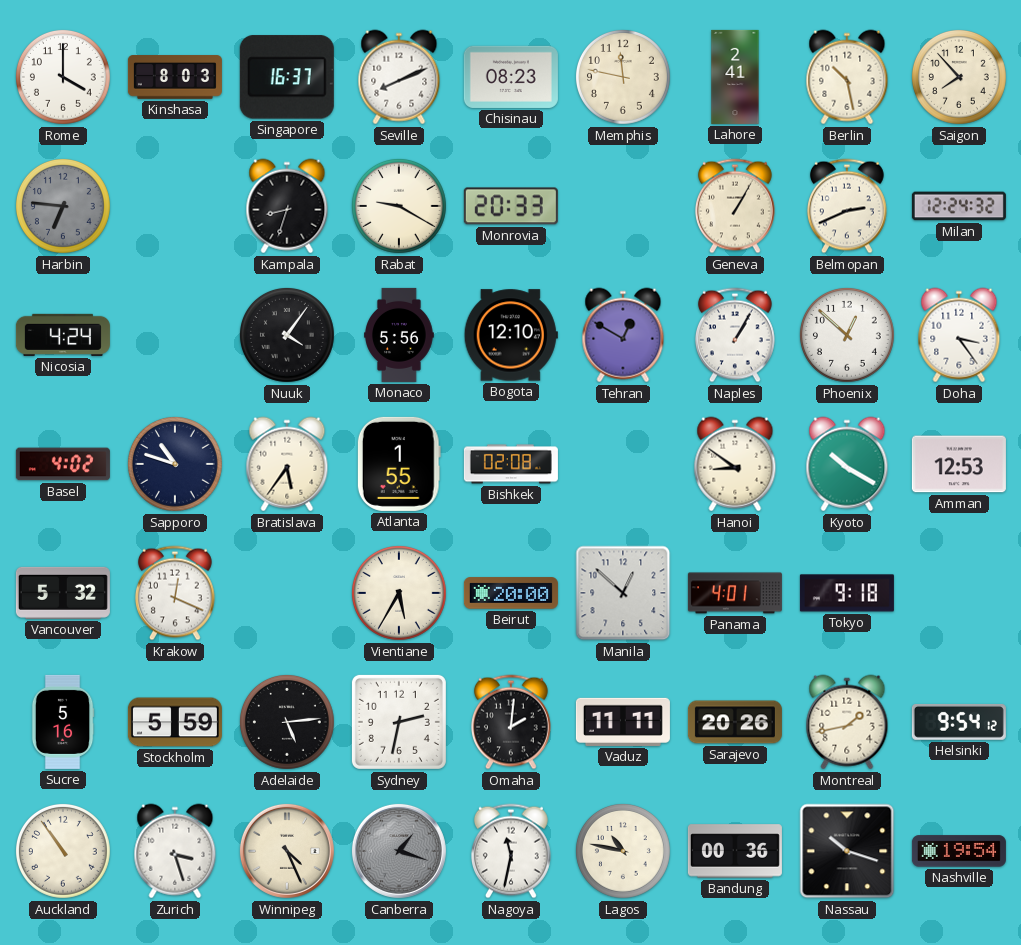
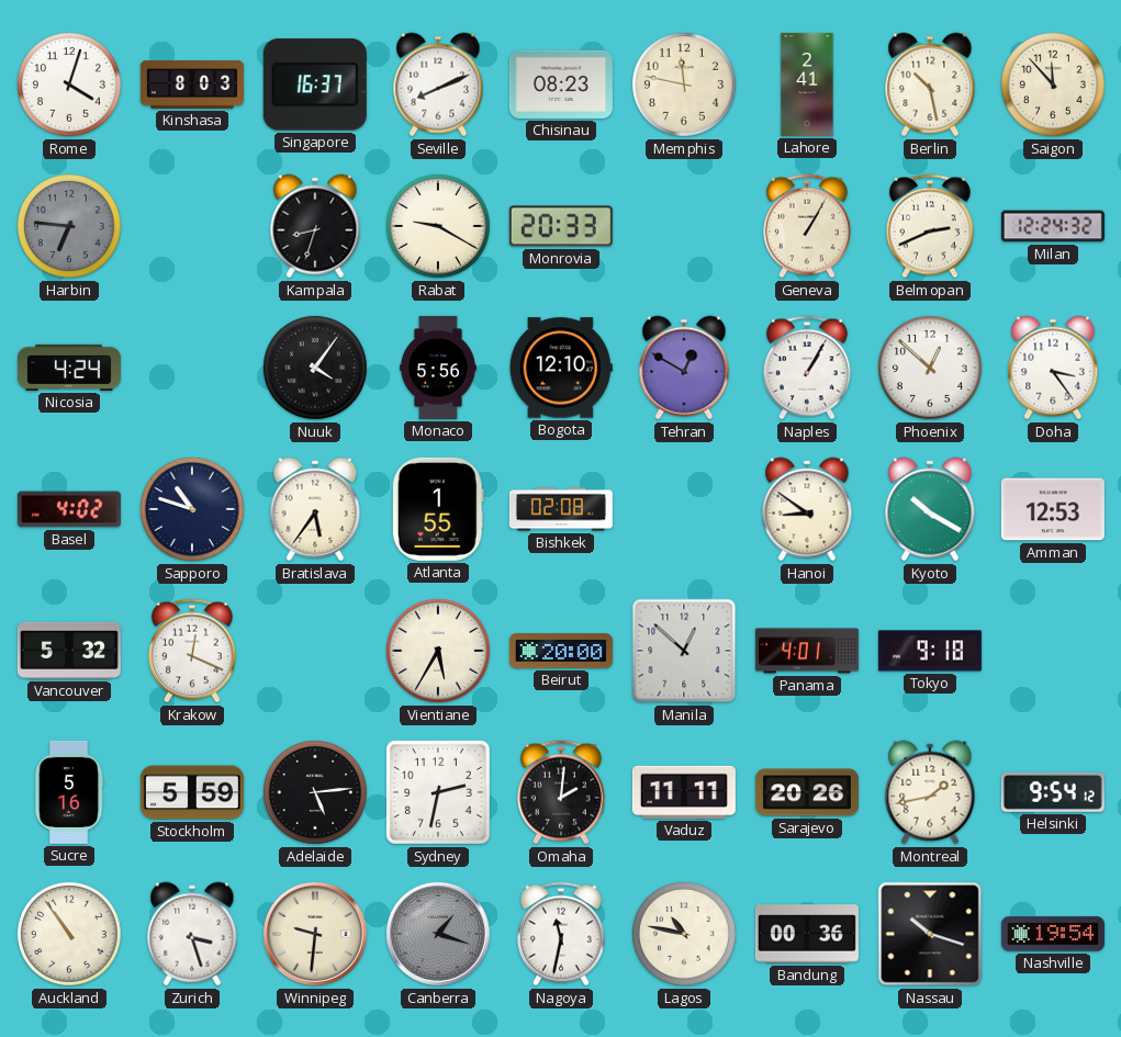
Rome: 4:00 -> 4:03 (69, 84)
Saigon: 7:53 -> 11:53 (1053, 84)
Winnipeg: 4:26 -> 9:31 (315, 934)
